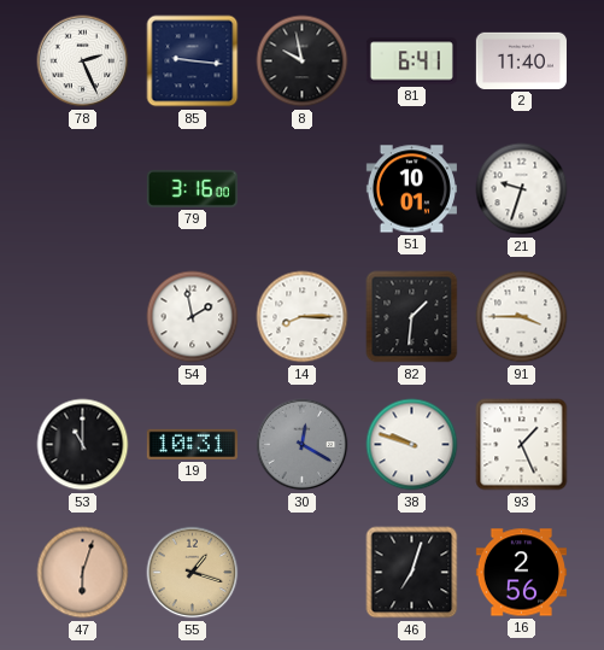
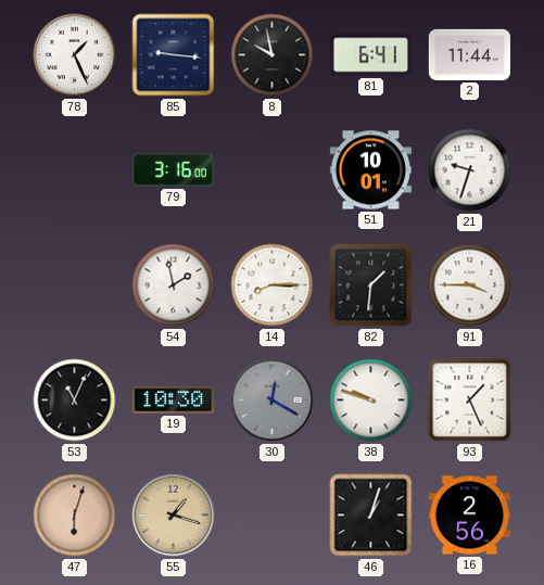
78: 2:26 -> 1:26 (75, 55)
2: 11:40 -> 11:44 (469, 54)
53: 11:00 -> 11:04 (75, 400)
19: 10:31 -> 10:30 (173, 399)
46: 7:03 -> 1:03 (371, 516)
